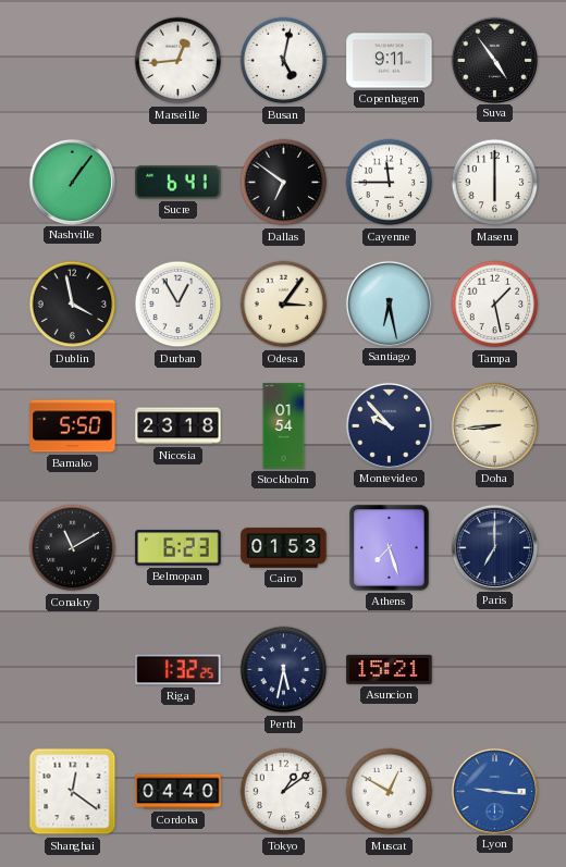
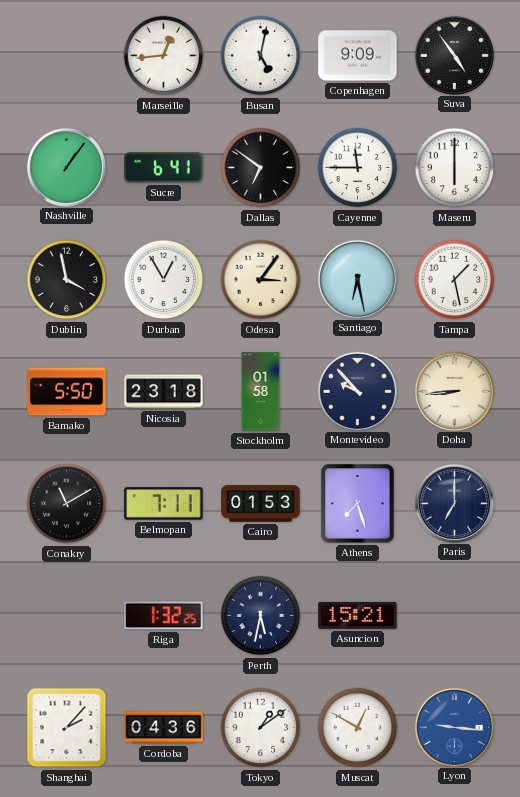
Copenhagen: 9:11 -> 9:09 (358, 56)
Stockholm: 01:54 -> 01:58 (261, 392)
Belmopan: 6:23 -> 7:11 (164, 504)
Shanghai: 12:21 -> 2:07 (67, 728)
Cordoba: 04:40 -> 04:36 (164, 728)
